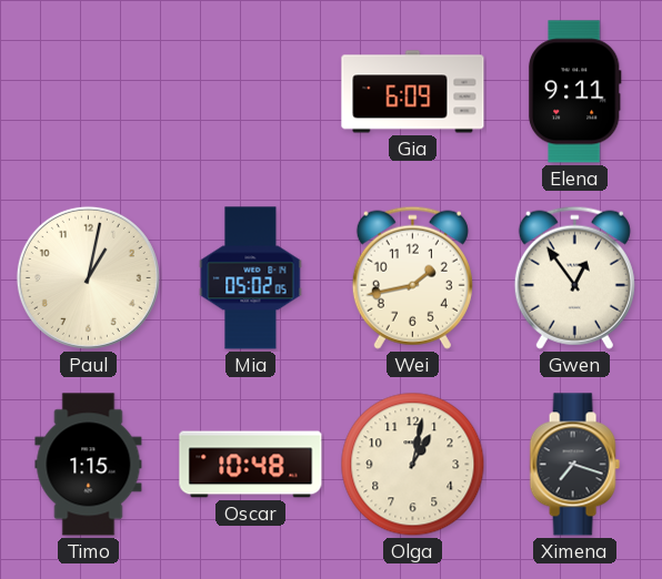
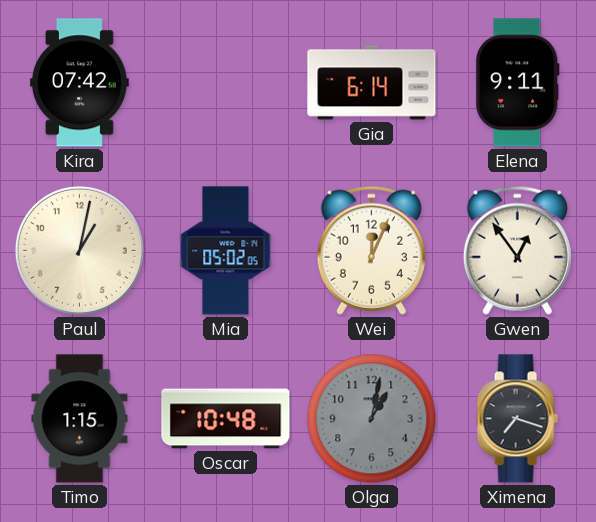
Kira: none -> 07:42 (79, 83)
Gia: 6:09 -> 6:14 (372, 83)
Wei: 1:43 -> 12:04 (371, 250)
Olga dial: cream -> grey (372, 419)
